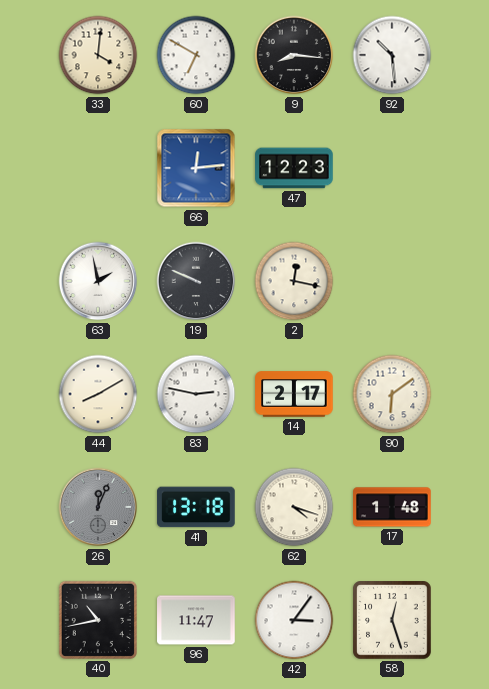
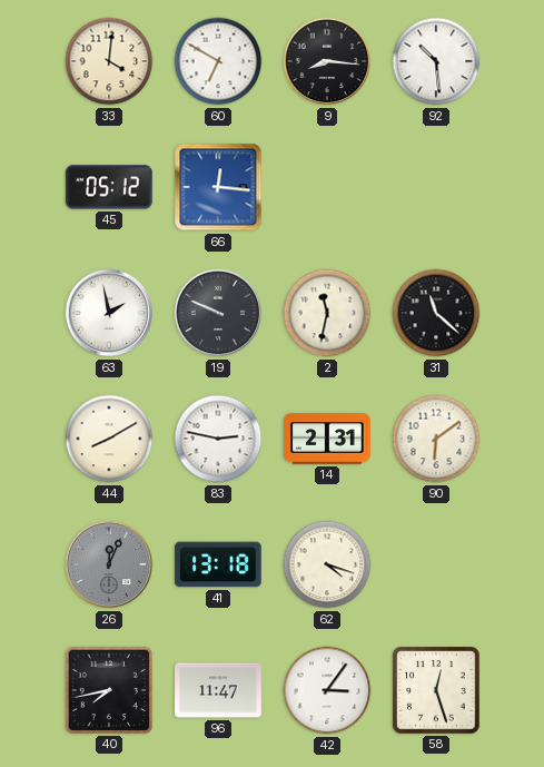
45: none -> 05:12 (110, 187)
66: 12:14 -> 12:16 (218, 187)
47: 12:23 -> none (294, 168)
2: 12:17 -> 11:32 (327, 313)
31: none -> 11:22 (436, 313)
14: 2:17 -> 2:31 (327, 439)
17: 1:48 -> none (392, 507)
40: 10:43 -> 7:43 (109, 690)
